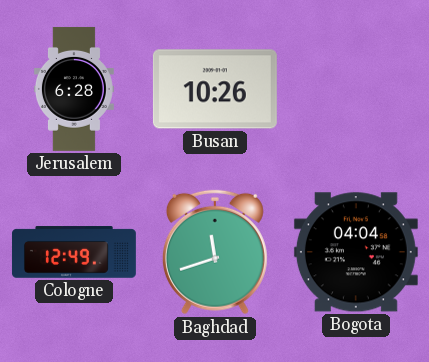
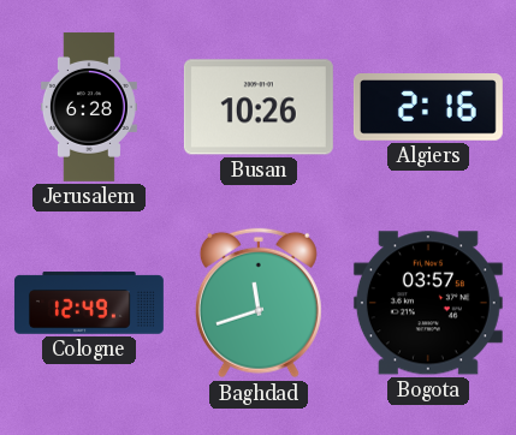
Algiers: none -> 2:16 (428, 107)
Bogota: 04:04 -> 03:57 (428, 303)
